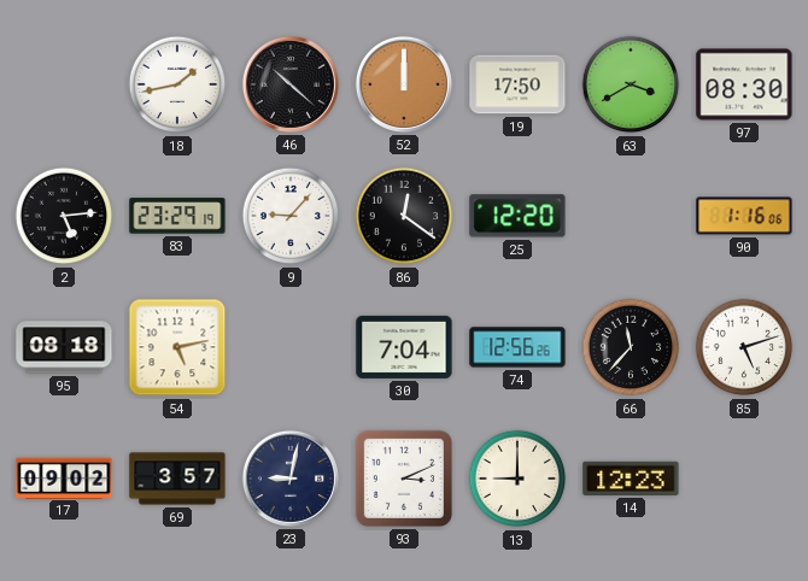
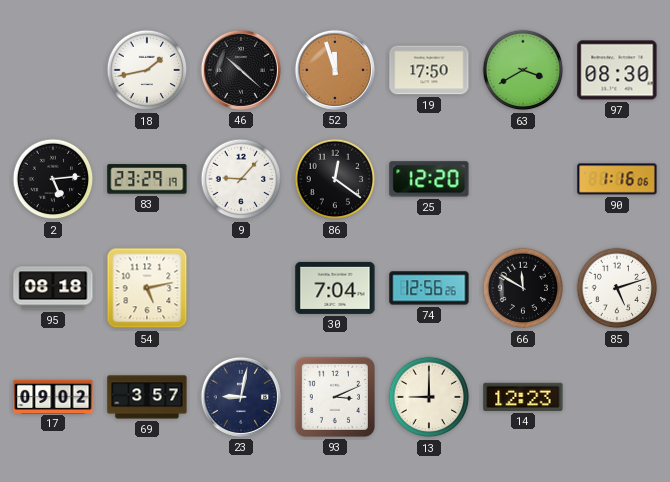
52: 12:00 -> 11:57 (335, 70)
66: 11:37 -> 11:50 (523, 288)
